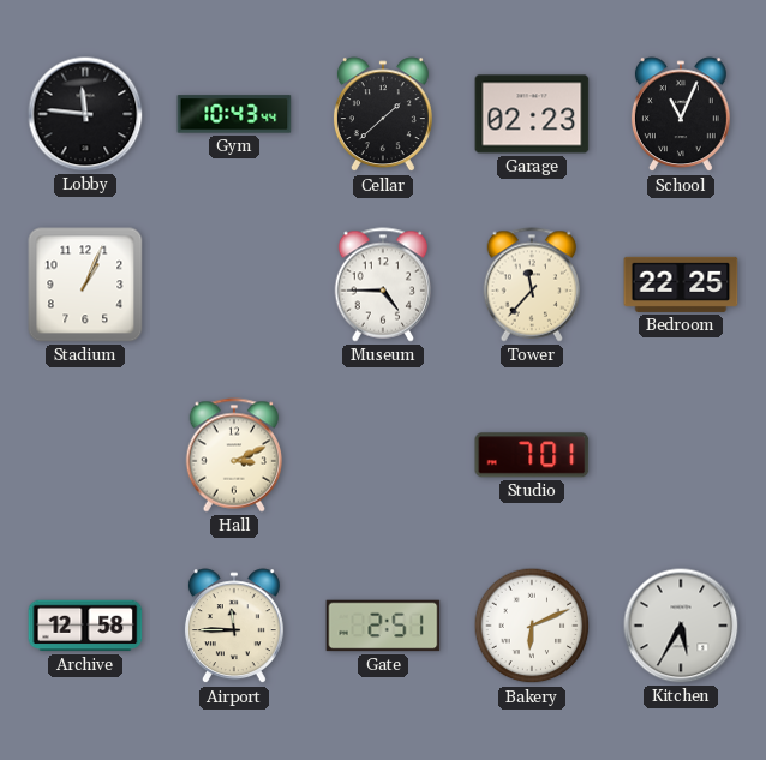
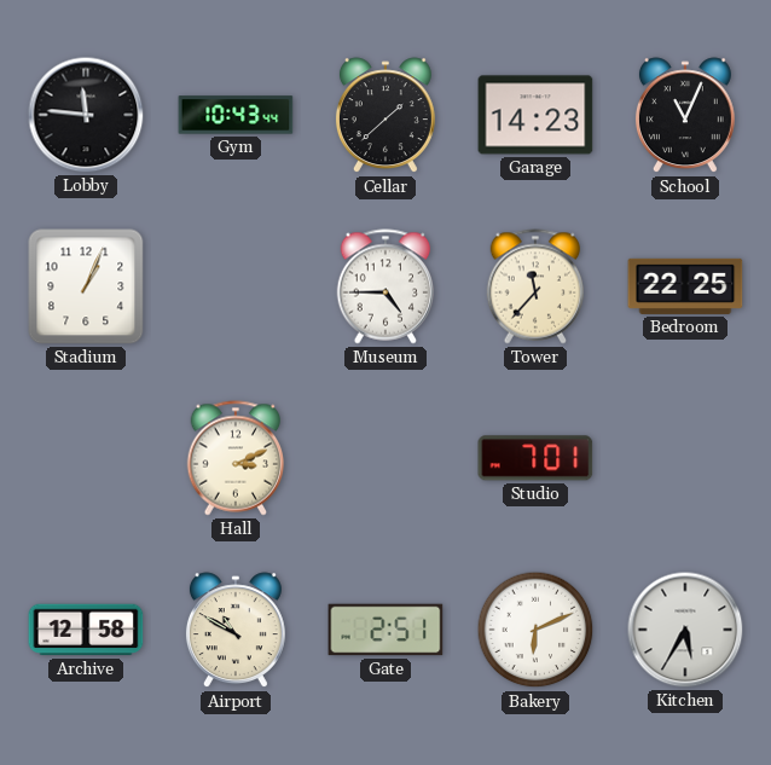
Garage: 02:23 -> 14:23 (535, 115)
Airport: 11:45 -> 10:50 (236, 631)
